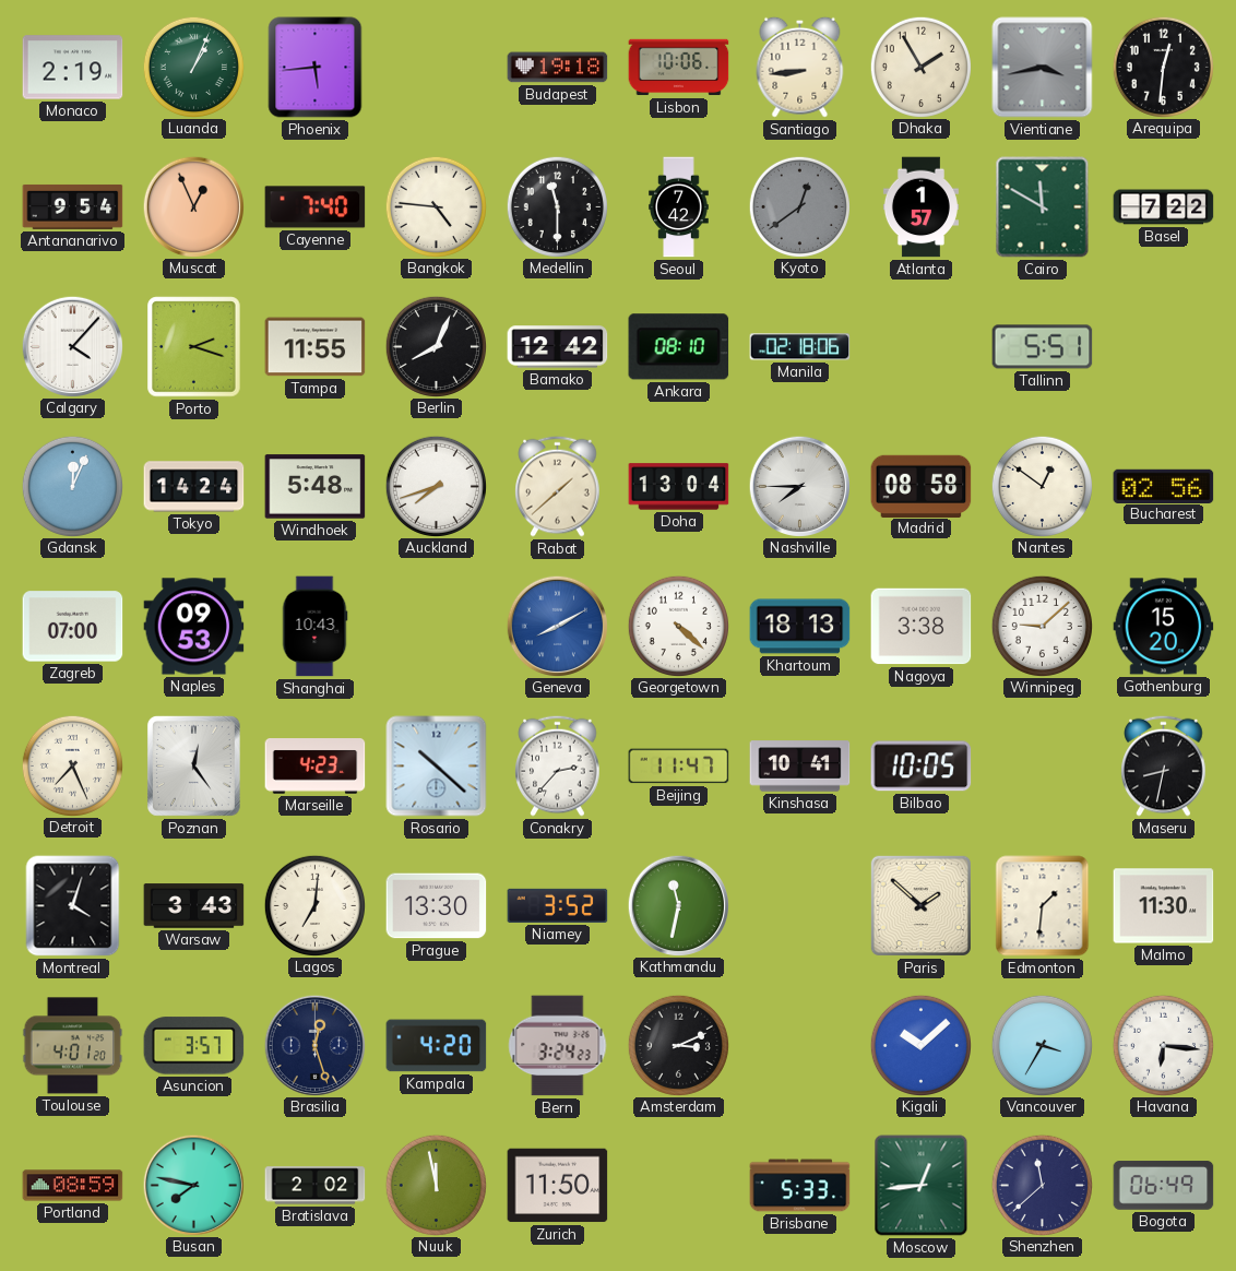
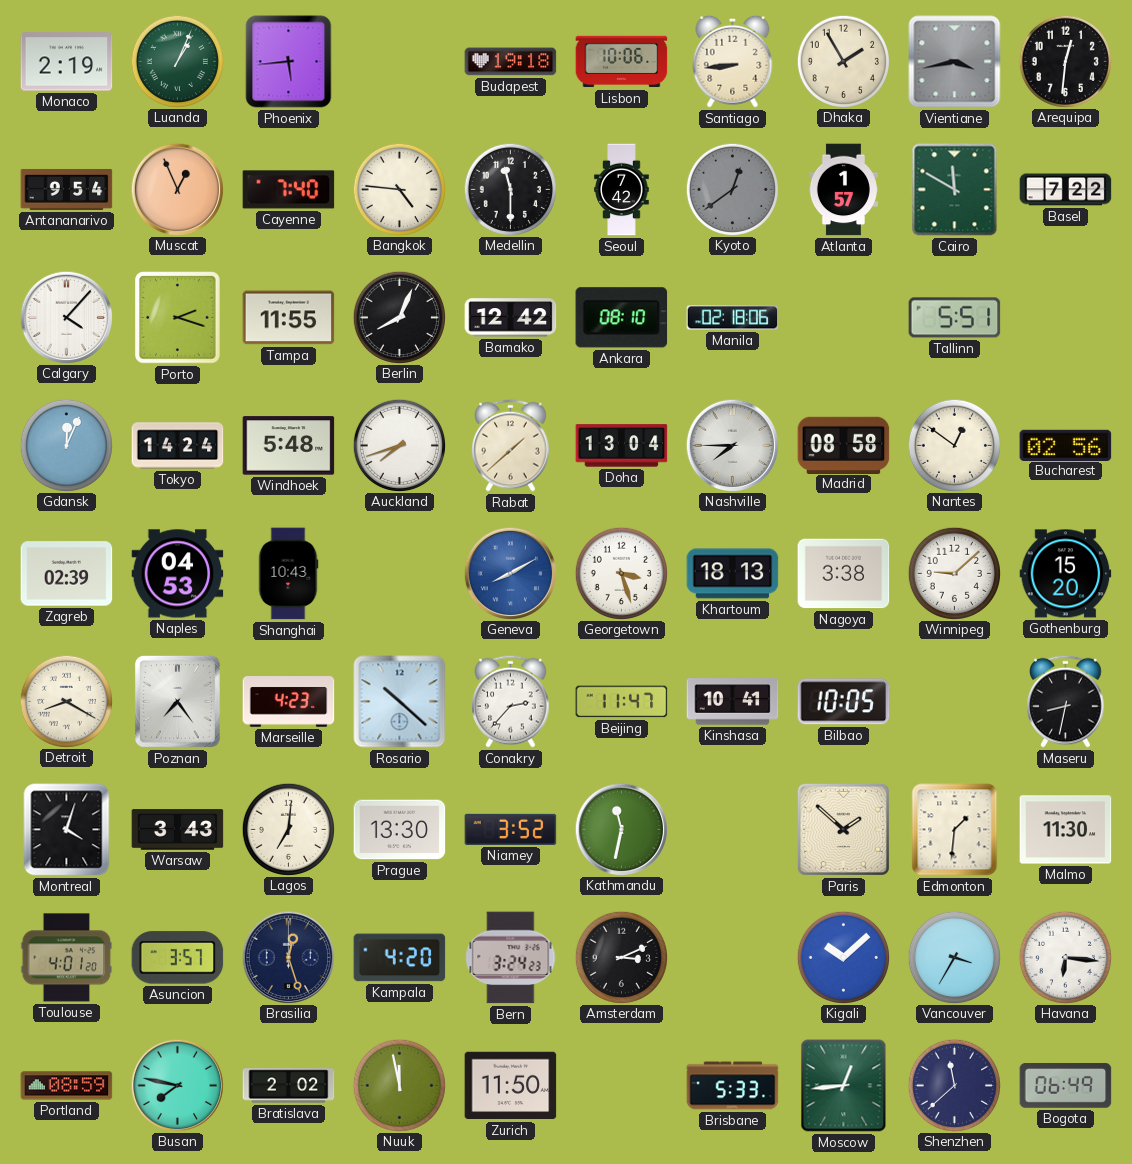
Zagreb: 07:00 -> 02:39 (67, 574)
Naples: 09:53 -> 04:53 (178, 574)
Georgetown: 4:22 -> 3:27 (621, 573)
Detroit: 7:26 -> 8:20 (66, 701)
Poznan: 12:24 -> 7:24 (177, 701)
